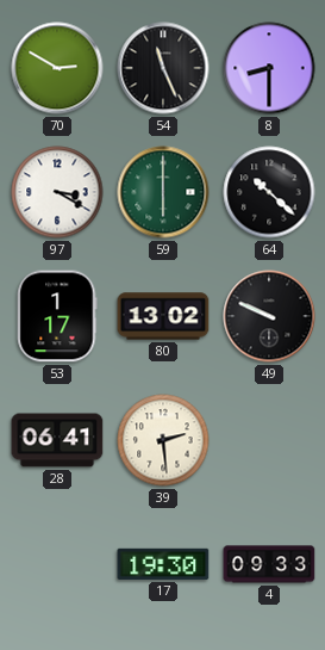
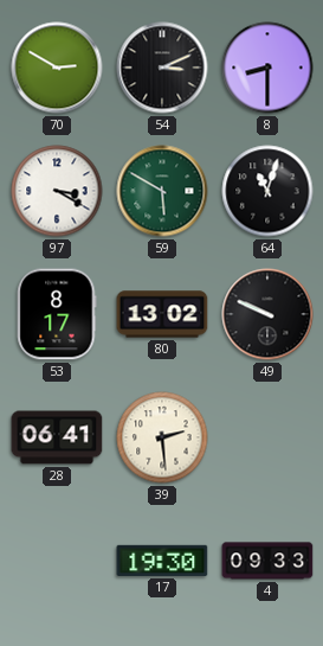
54: 11:26 -> 3:11 (162, 68)
59: 6:00 -> 5:50 (162, 191)
64: 10:22 -> 11:03 (267, 191)
53: 1:17 -> 8:17 (57, 314)
